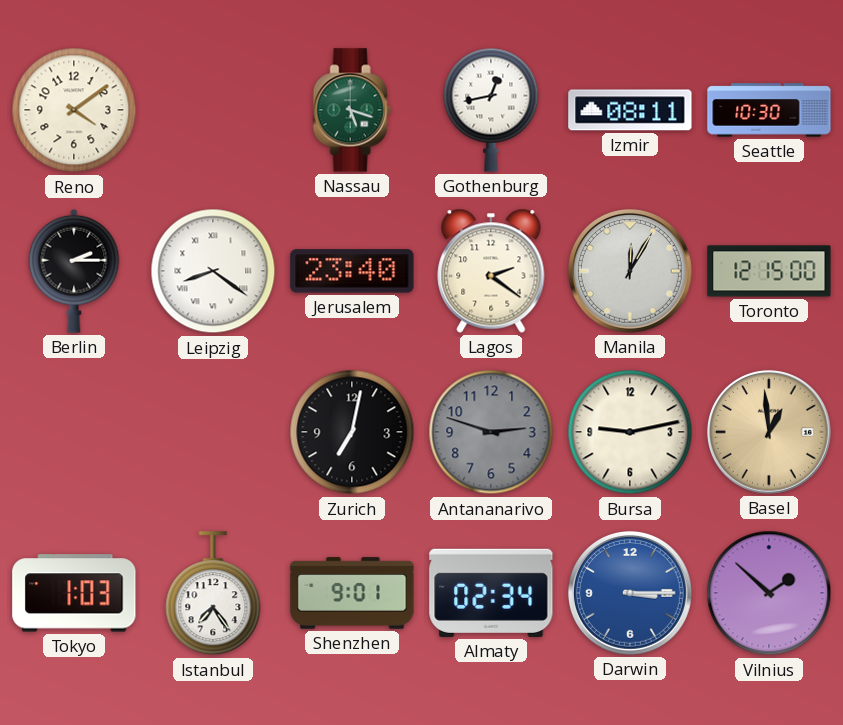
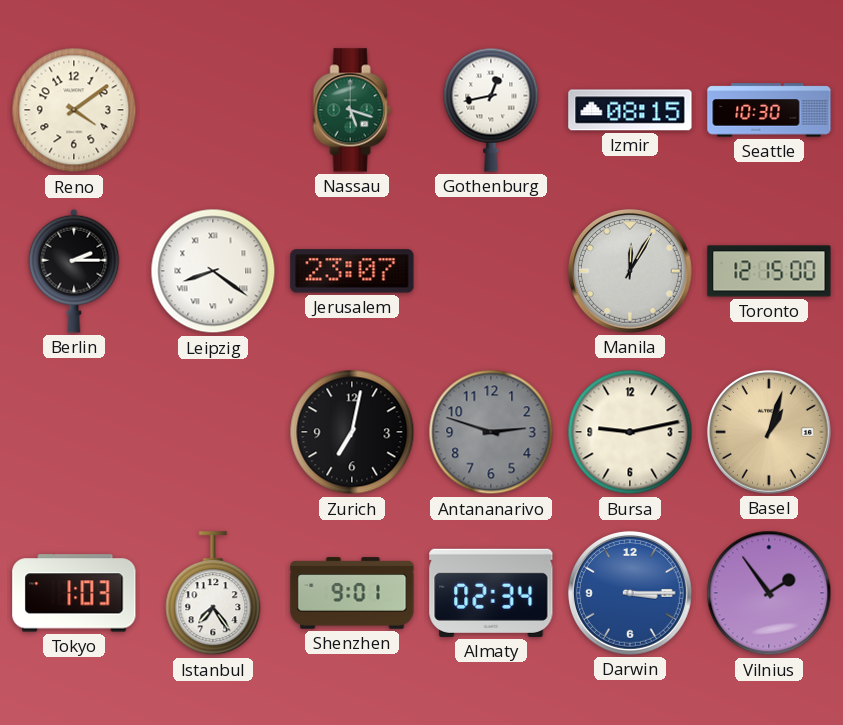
Izmir: 08:11 -> 08:15 (630, 110)
Jerusalem: 23:40 -> 23:07 (352, 271)
Lagos: 2:21 -> none (491, 271)
Basel: 12:59 -> 1:03 (769, 432)
Vilnius: 1:52 -> 1:54 (769, 593)
